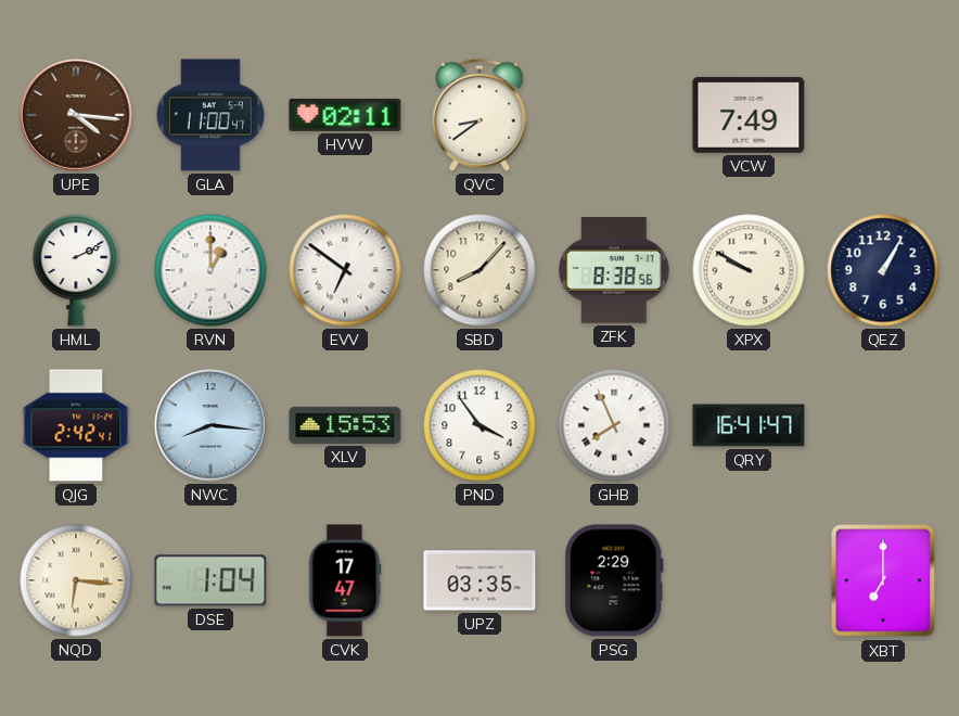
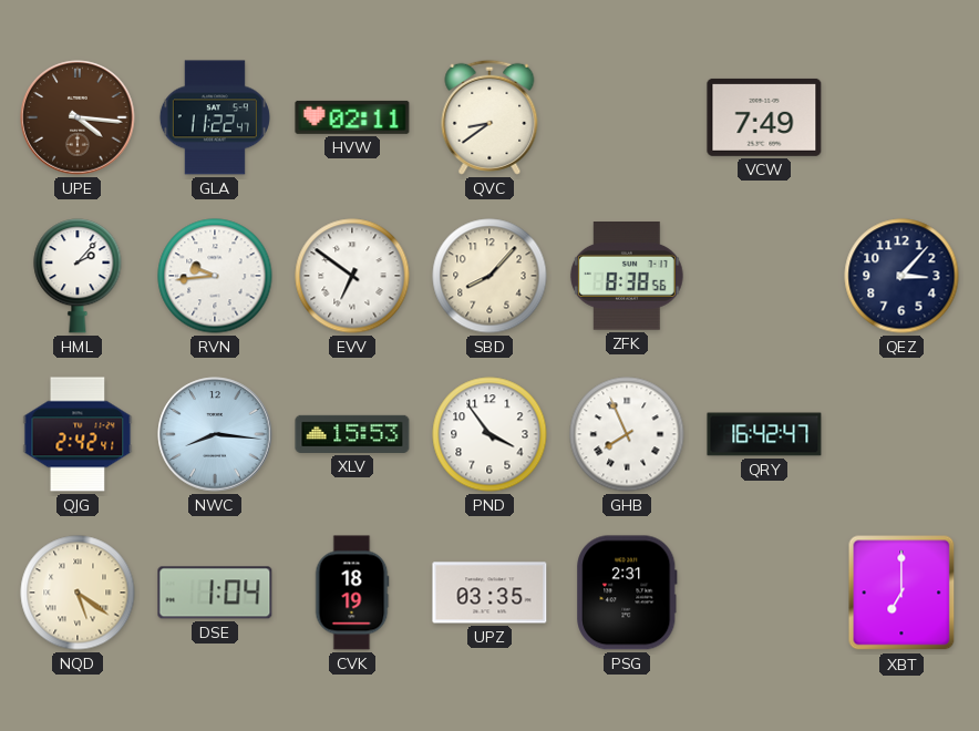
GLA: 11:00 -> 11:22 (215, 117)
HML: 2:11 -> 2:07 (78, 276)
RVN: 1:00 -> 9:44 (215, 276)
XPX: 9:50 -> none (749, 270)
QEZ: 1:05 -> 3:07 (901, 276)
QRY: 16:41 -> 16:42 (764, 434)
NQD: 6:16 -> 5:21 (78, 593)
CVK: 17:47 -> 18:19 (352, 593)
PSG: 2:29 -> 2:31 (627, 593)
